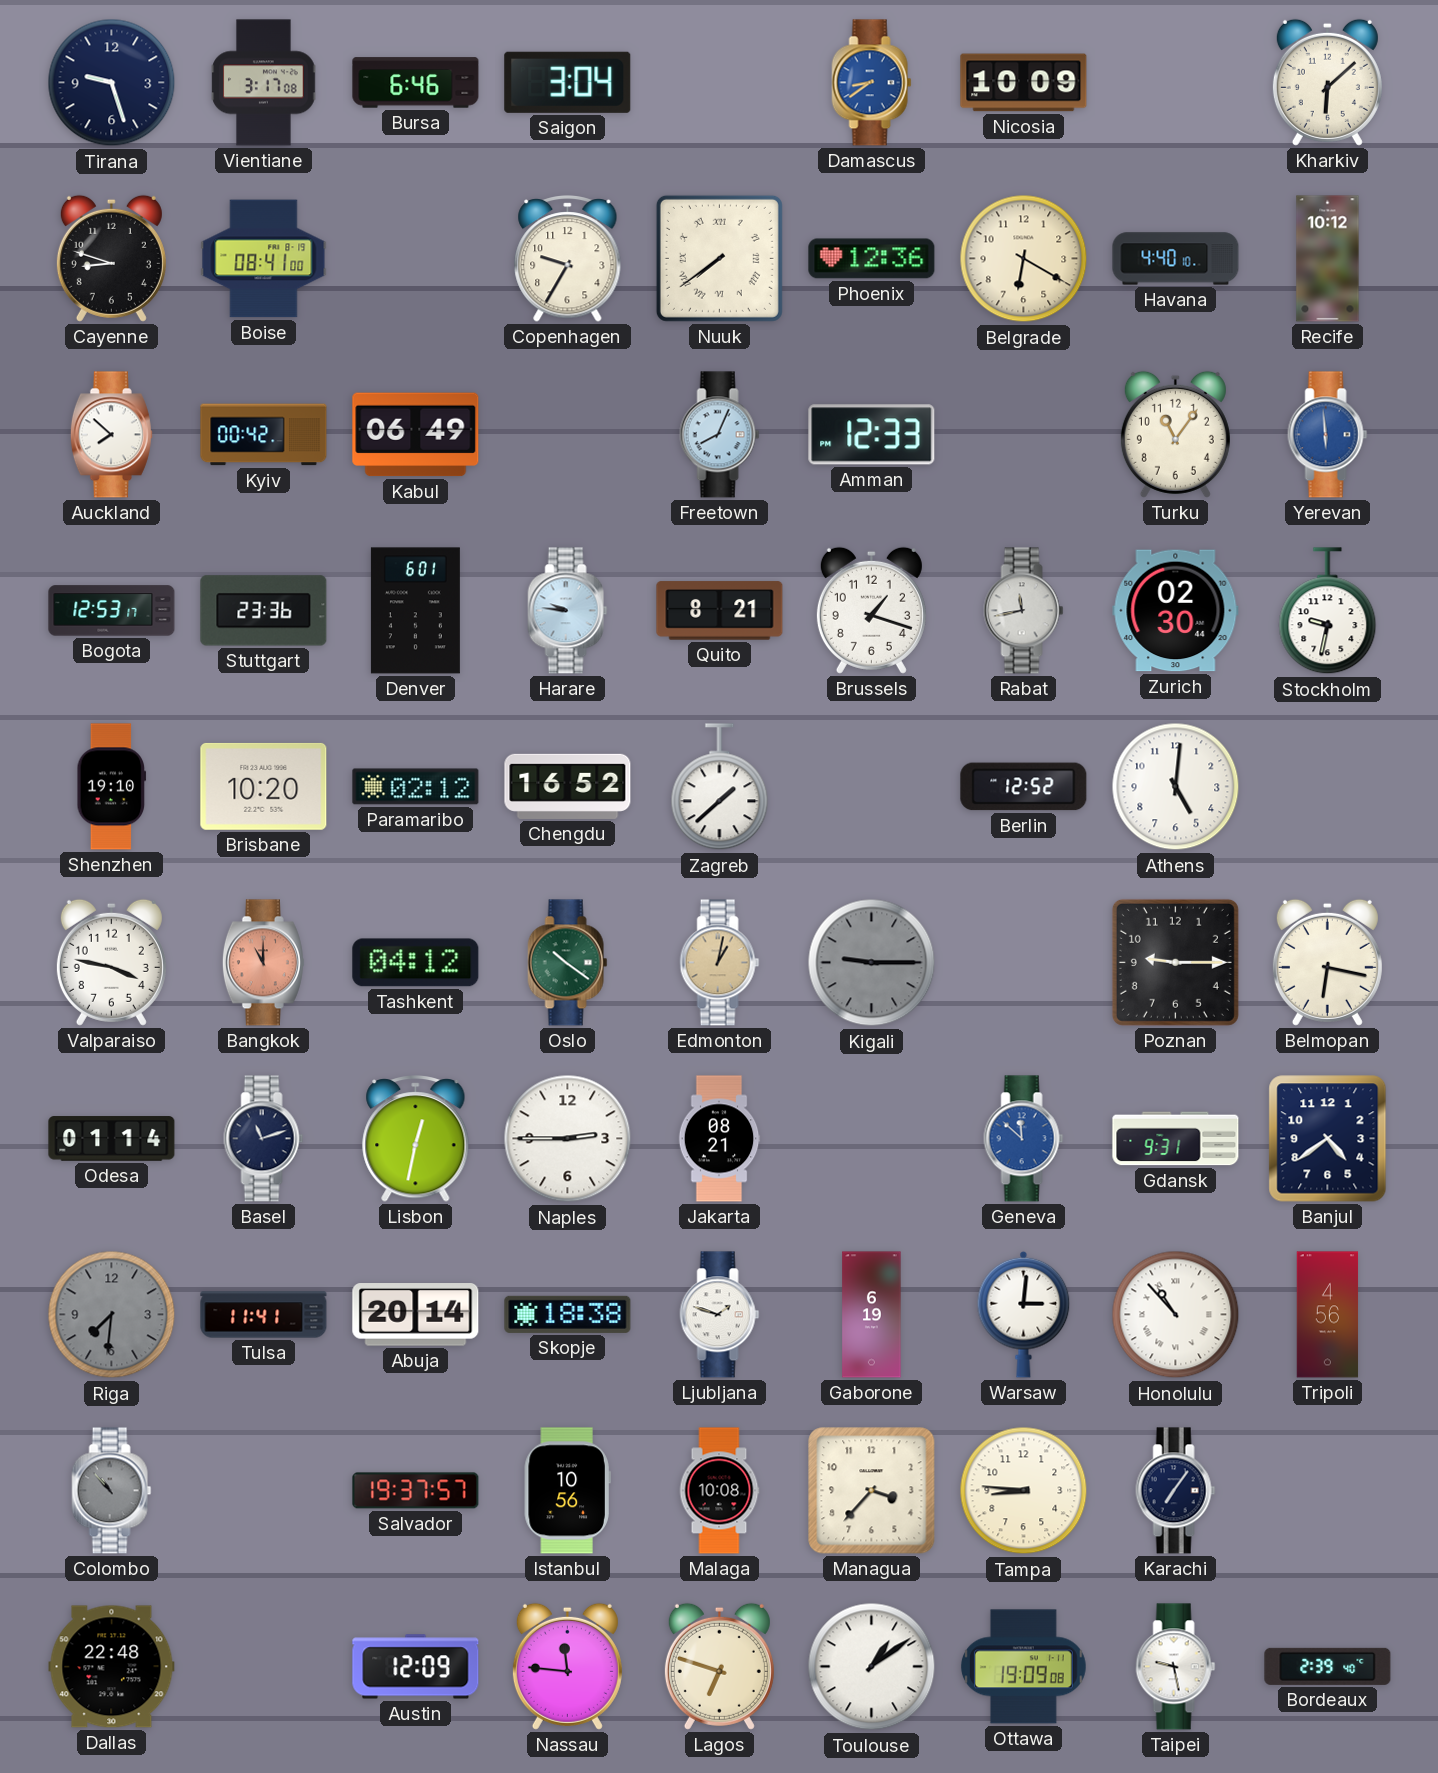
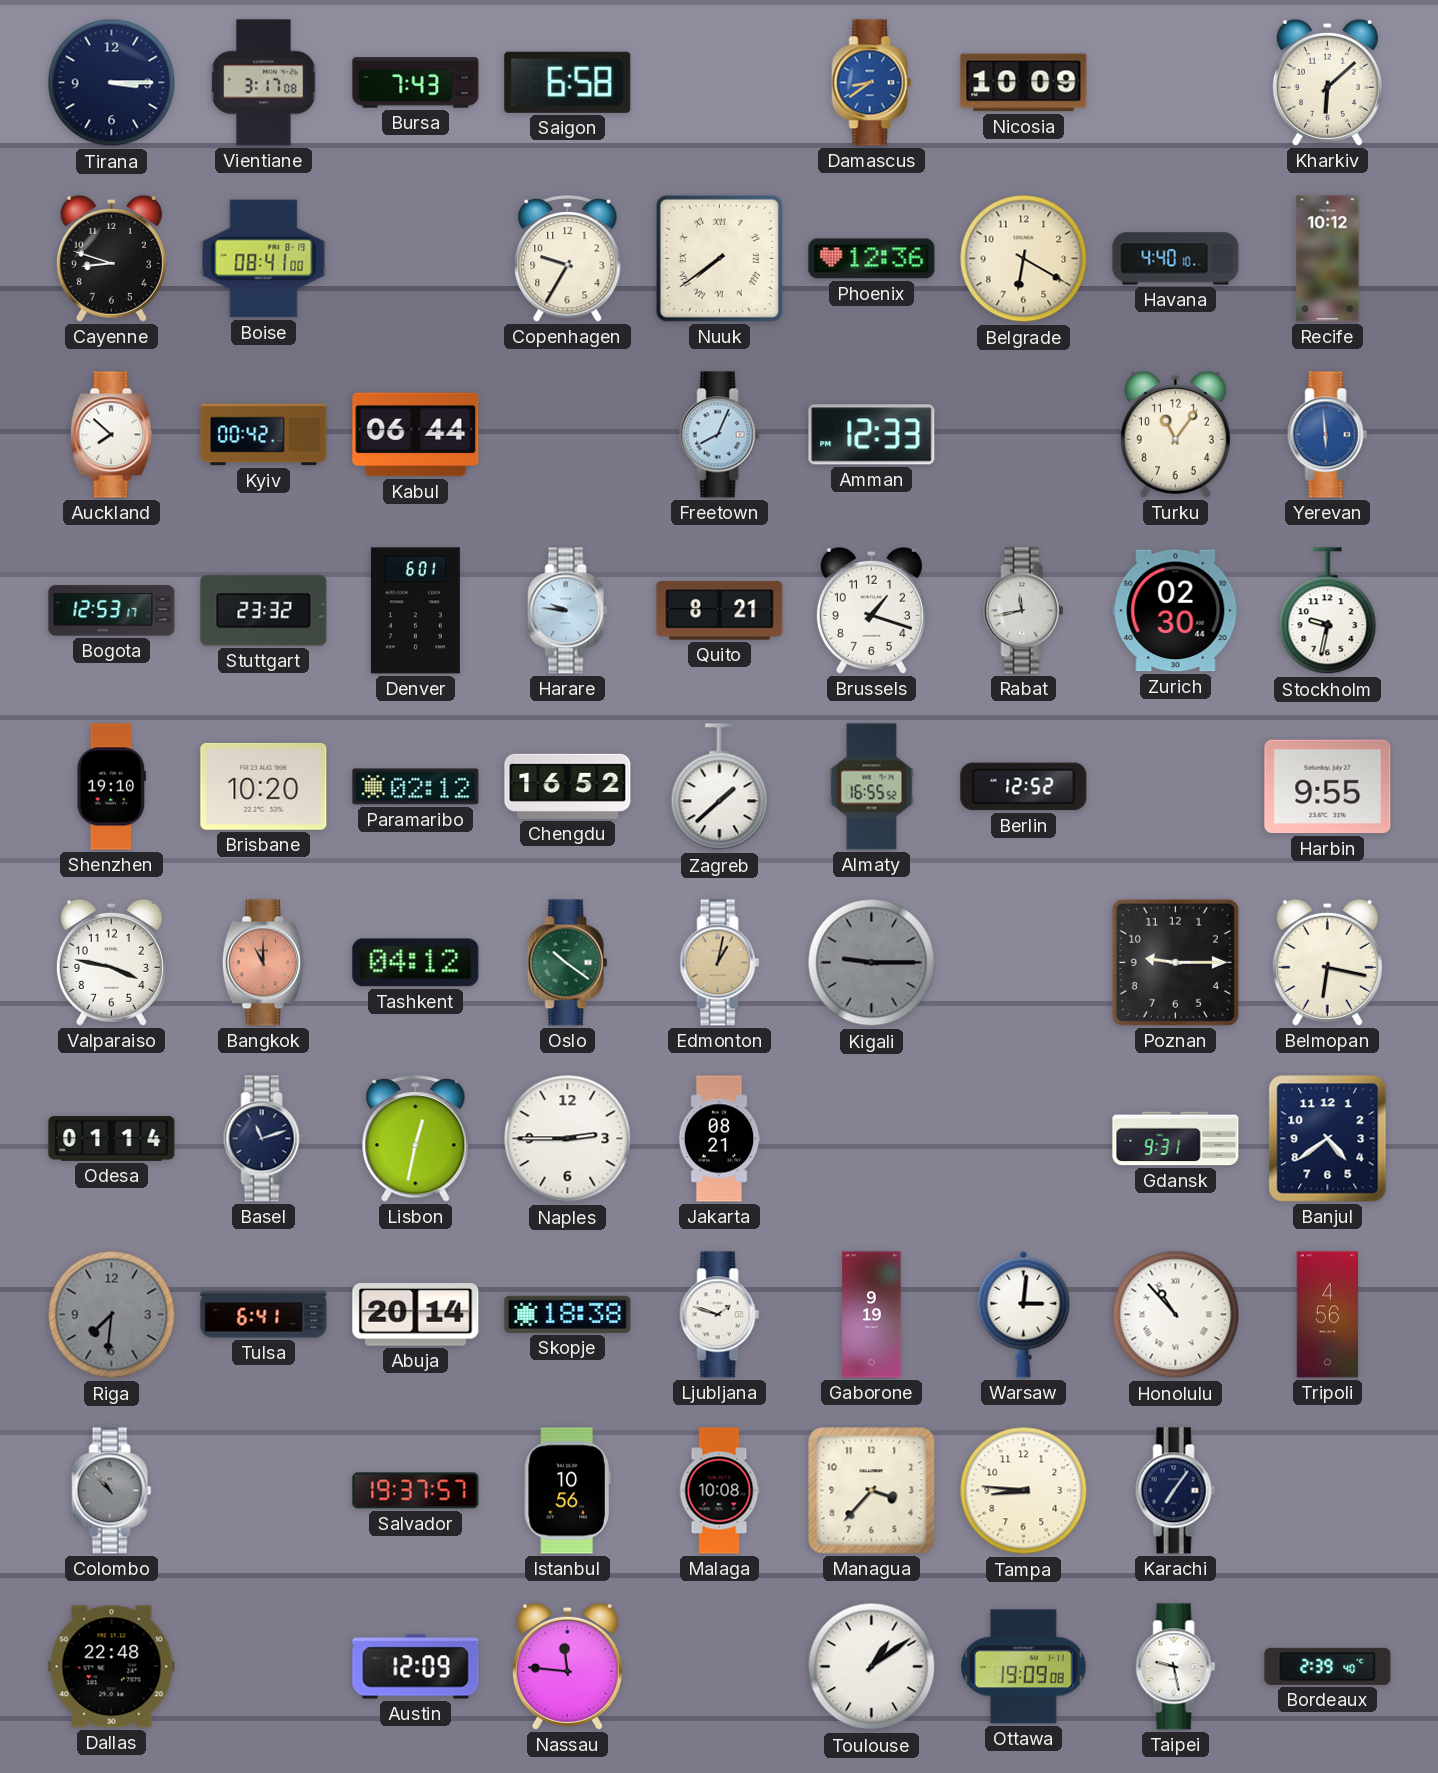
Tirana: 9:27 -> 3:15 (112, 83)
Bursa: 6:46 -> 7:43 (416, 83)
Saigon: 3:04 -> 6:58 (568, 82)
Kabul: 06:49 -> 06:44 (416, 435)
Stuttgart: 23:36 -> 23:32 (264, 611)
Almaty: none -> 16:55 (872, 787)
Athens: 5:01 -> none (1176, 787)
Harbin: none -> 9:55 (1328, 787)
Geneva: 11:52 -> none (1024, 1139)
Tulsa: 11:41 -> 6:41 (264, 1315)
Gaborone: 6:19 -> 9:19 (872, 1315)
Lagos: 6:48 -> none (719, 1666)
